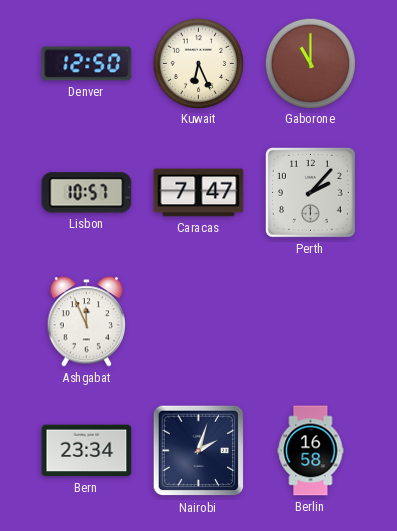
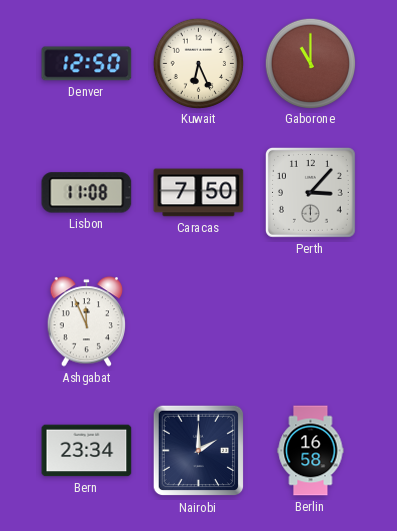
Lisbon: 10:57 -> 11:08 (87, 193)
Caracas: 7:47 -> 7:50 (199, 193)
Perth: 2:07 -> 3:07 (311, 193)
Nairobi: 2:03 -> 2:00 (199, 451)
